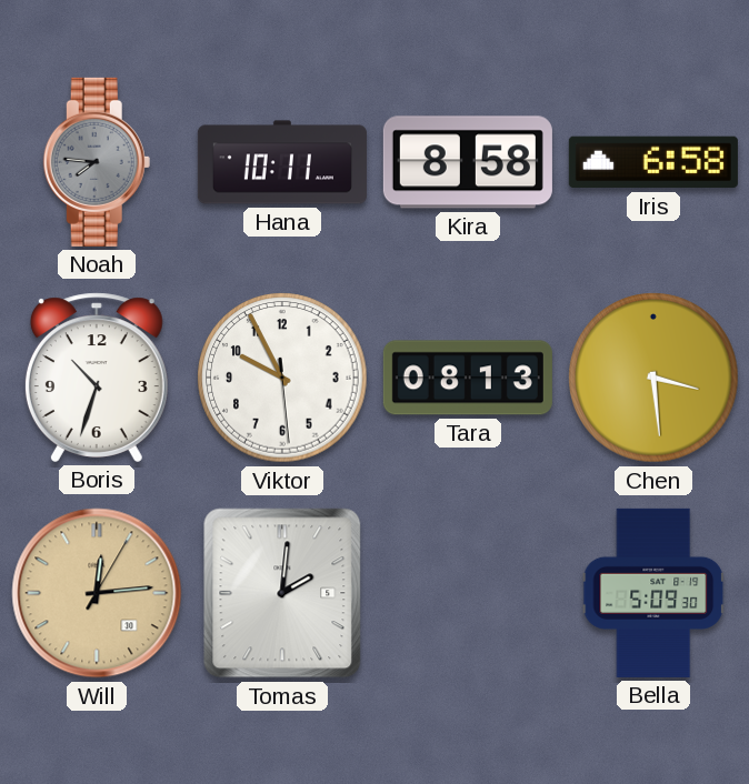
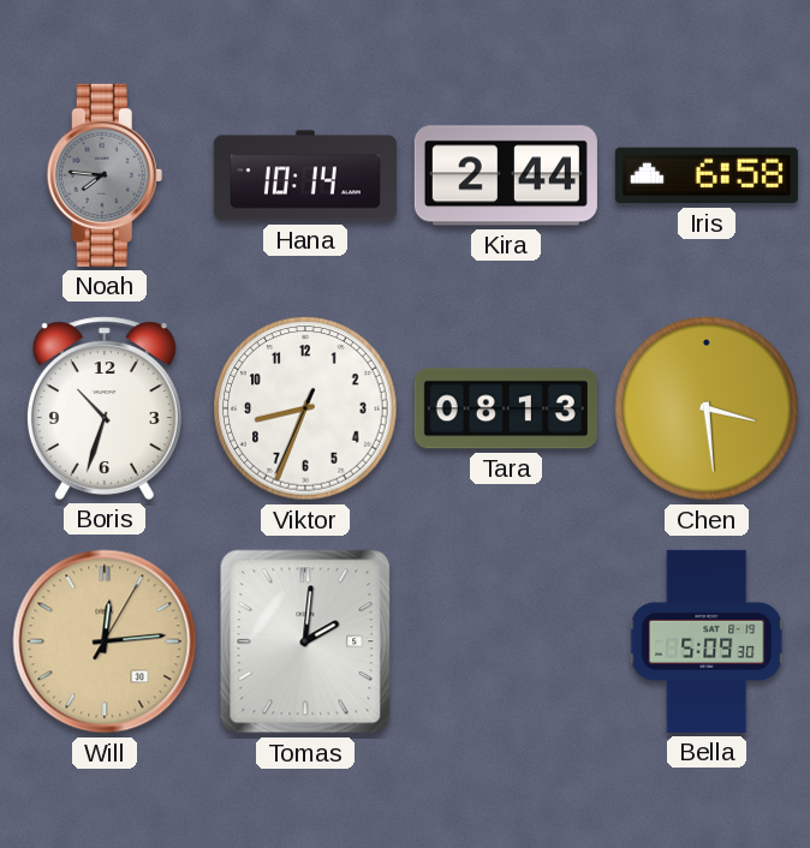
Hana: 10:11 -> 10:14 (305, 175)
Kira: 8:58 -> 2:44 (506, 175)
Viktor: 9:55 -> 8:33 (305, 408)
